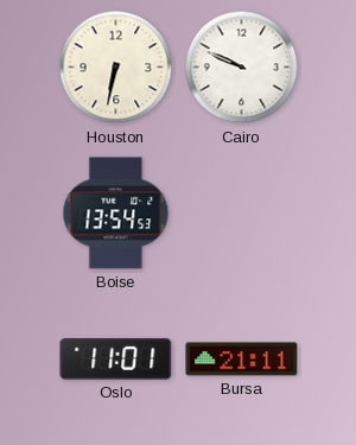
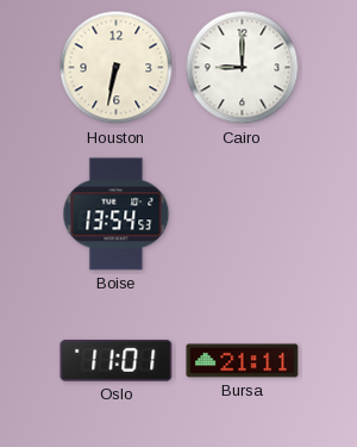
Cairo: 9:49 -> 9:00 (243, 68)
